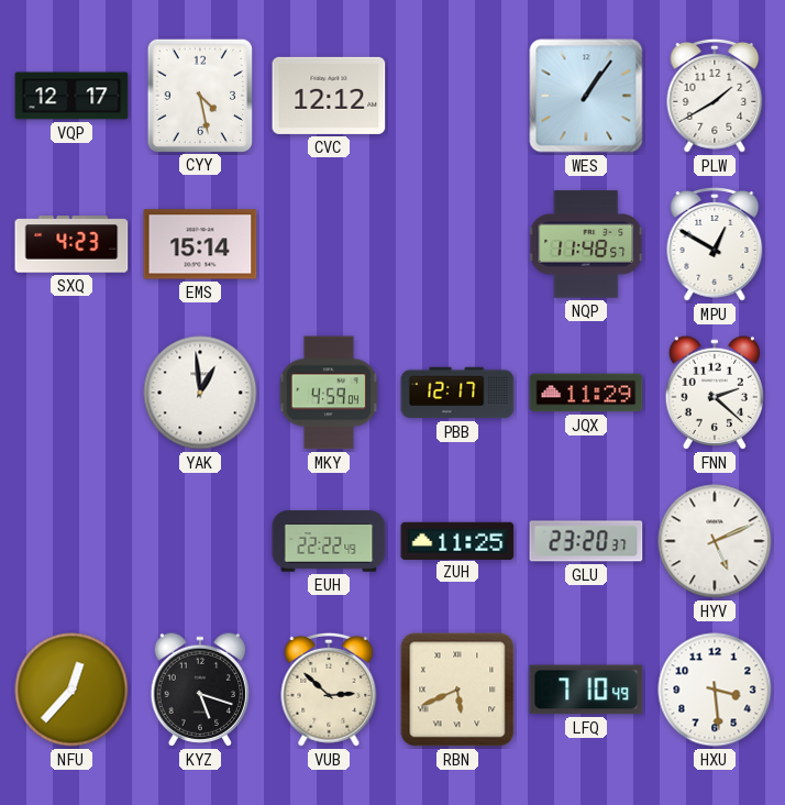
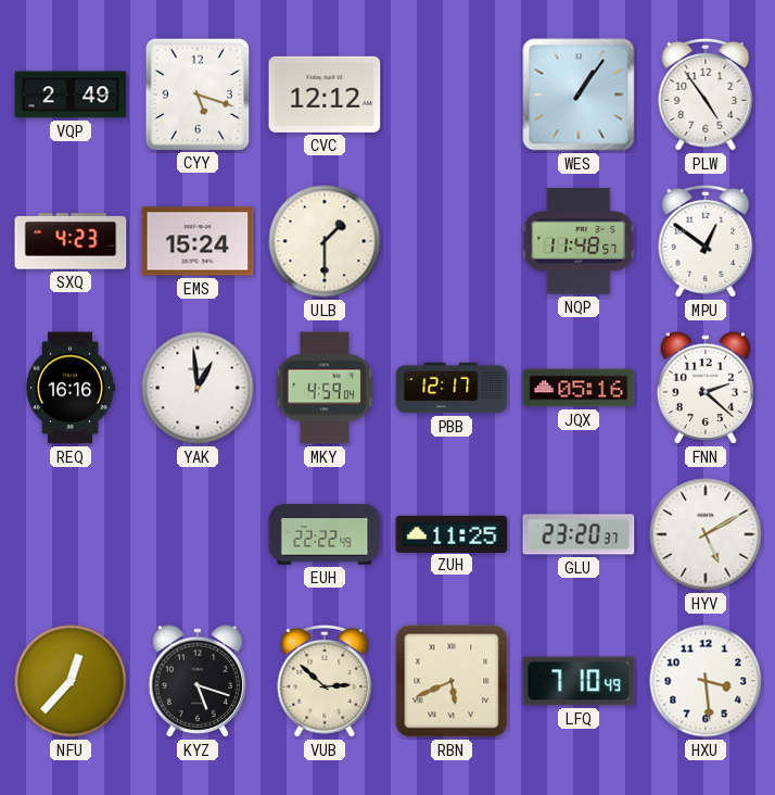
VQP: 12:17 -> 2:49 (71, 94)
CYY: 4:28 -> 5:18 (196, 93)
PLW: 1:40 -> 4:54 (706, 94)
EMS: 15:14 -> 15:24 (198, 241)
ULB: none -> 1:30 (325, 241)
MPU: 12:50 -> 12:51 (706, 241)
REQ: none -> 16:16 (71, 388)
JQX: 11:29 -> 05:16 (579, 388)
HYV: 5:11 -> 5:10 (706, 534)
